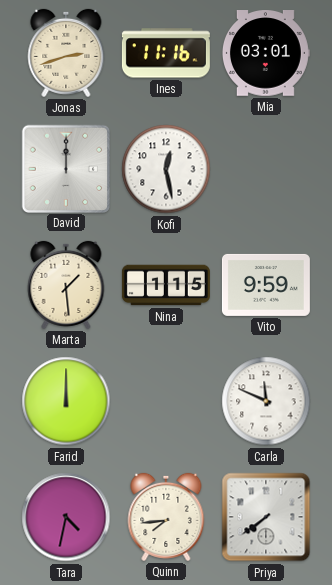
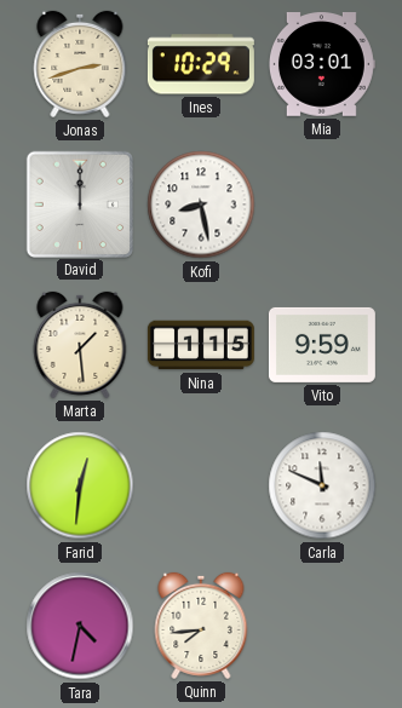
Ines: 11:16 -> 10:29 (201, 64)
Kofi: 12:28 -> 8:28 (201, 205)
Farid: 12:00 -> 12:31 (80, 485)
Priya: 7:39 -> none (266, 517)
